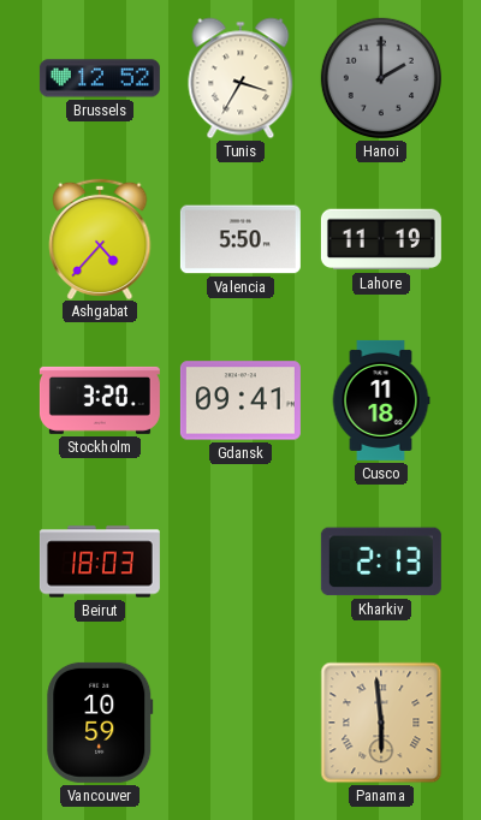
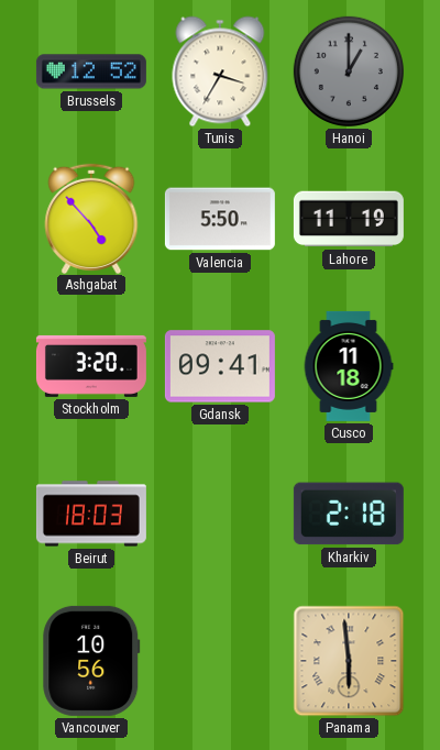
Hanoi: 2:00 -> 1:00 (349, 71)
Ashgabat: 4:37 -> 4:53 (91, 218)
Kharkiv: 2:13 -> 2:18 (349, 514)
Vancouver: 10:59 -> 10:56 (91, 661)
